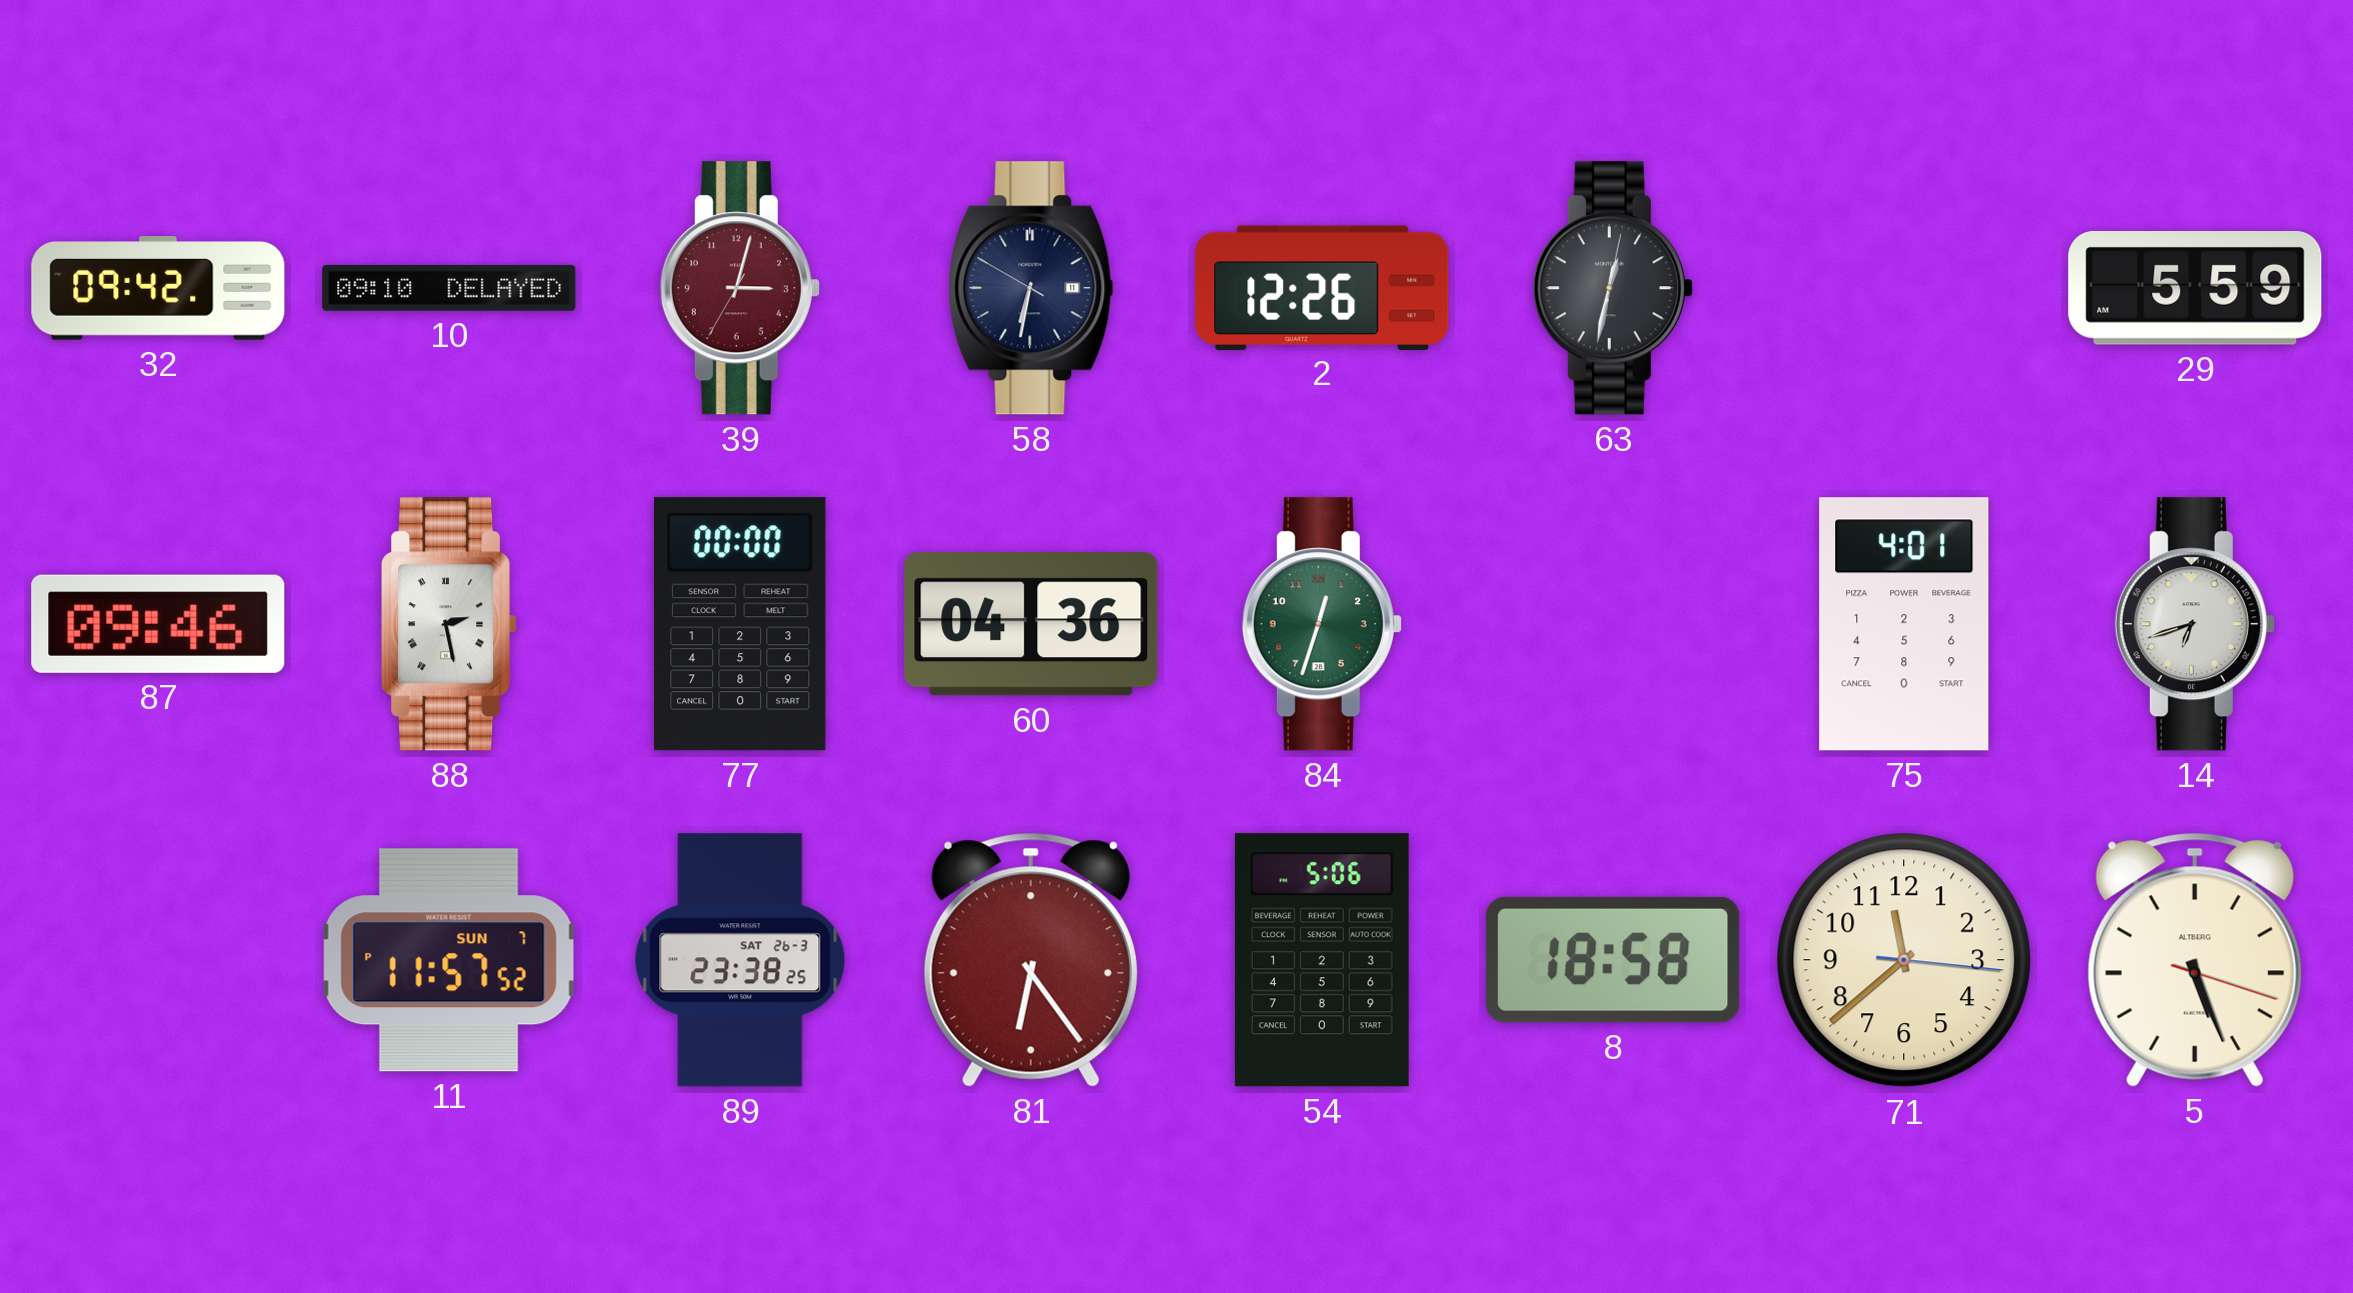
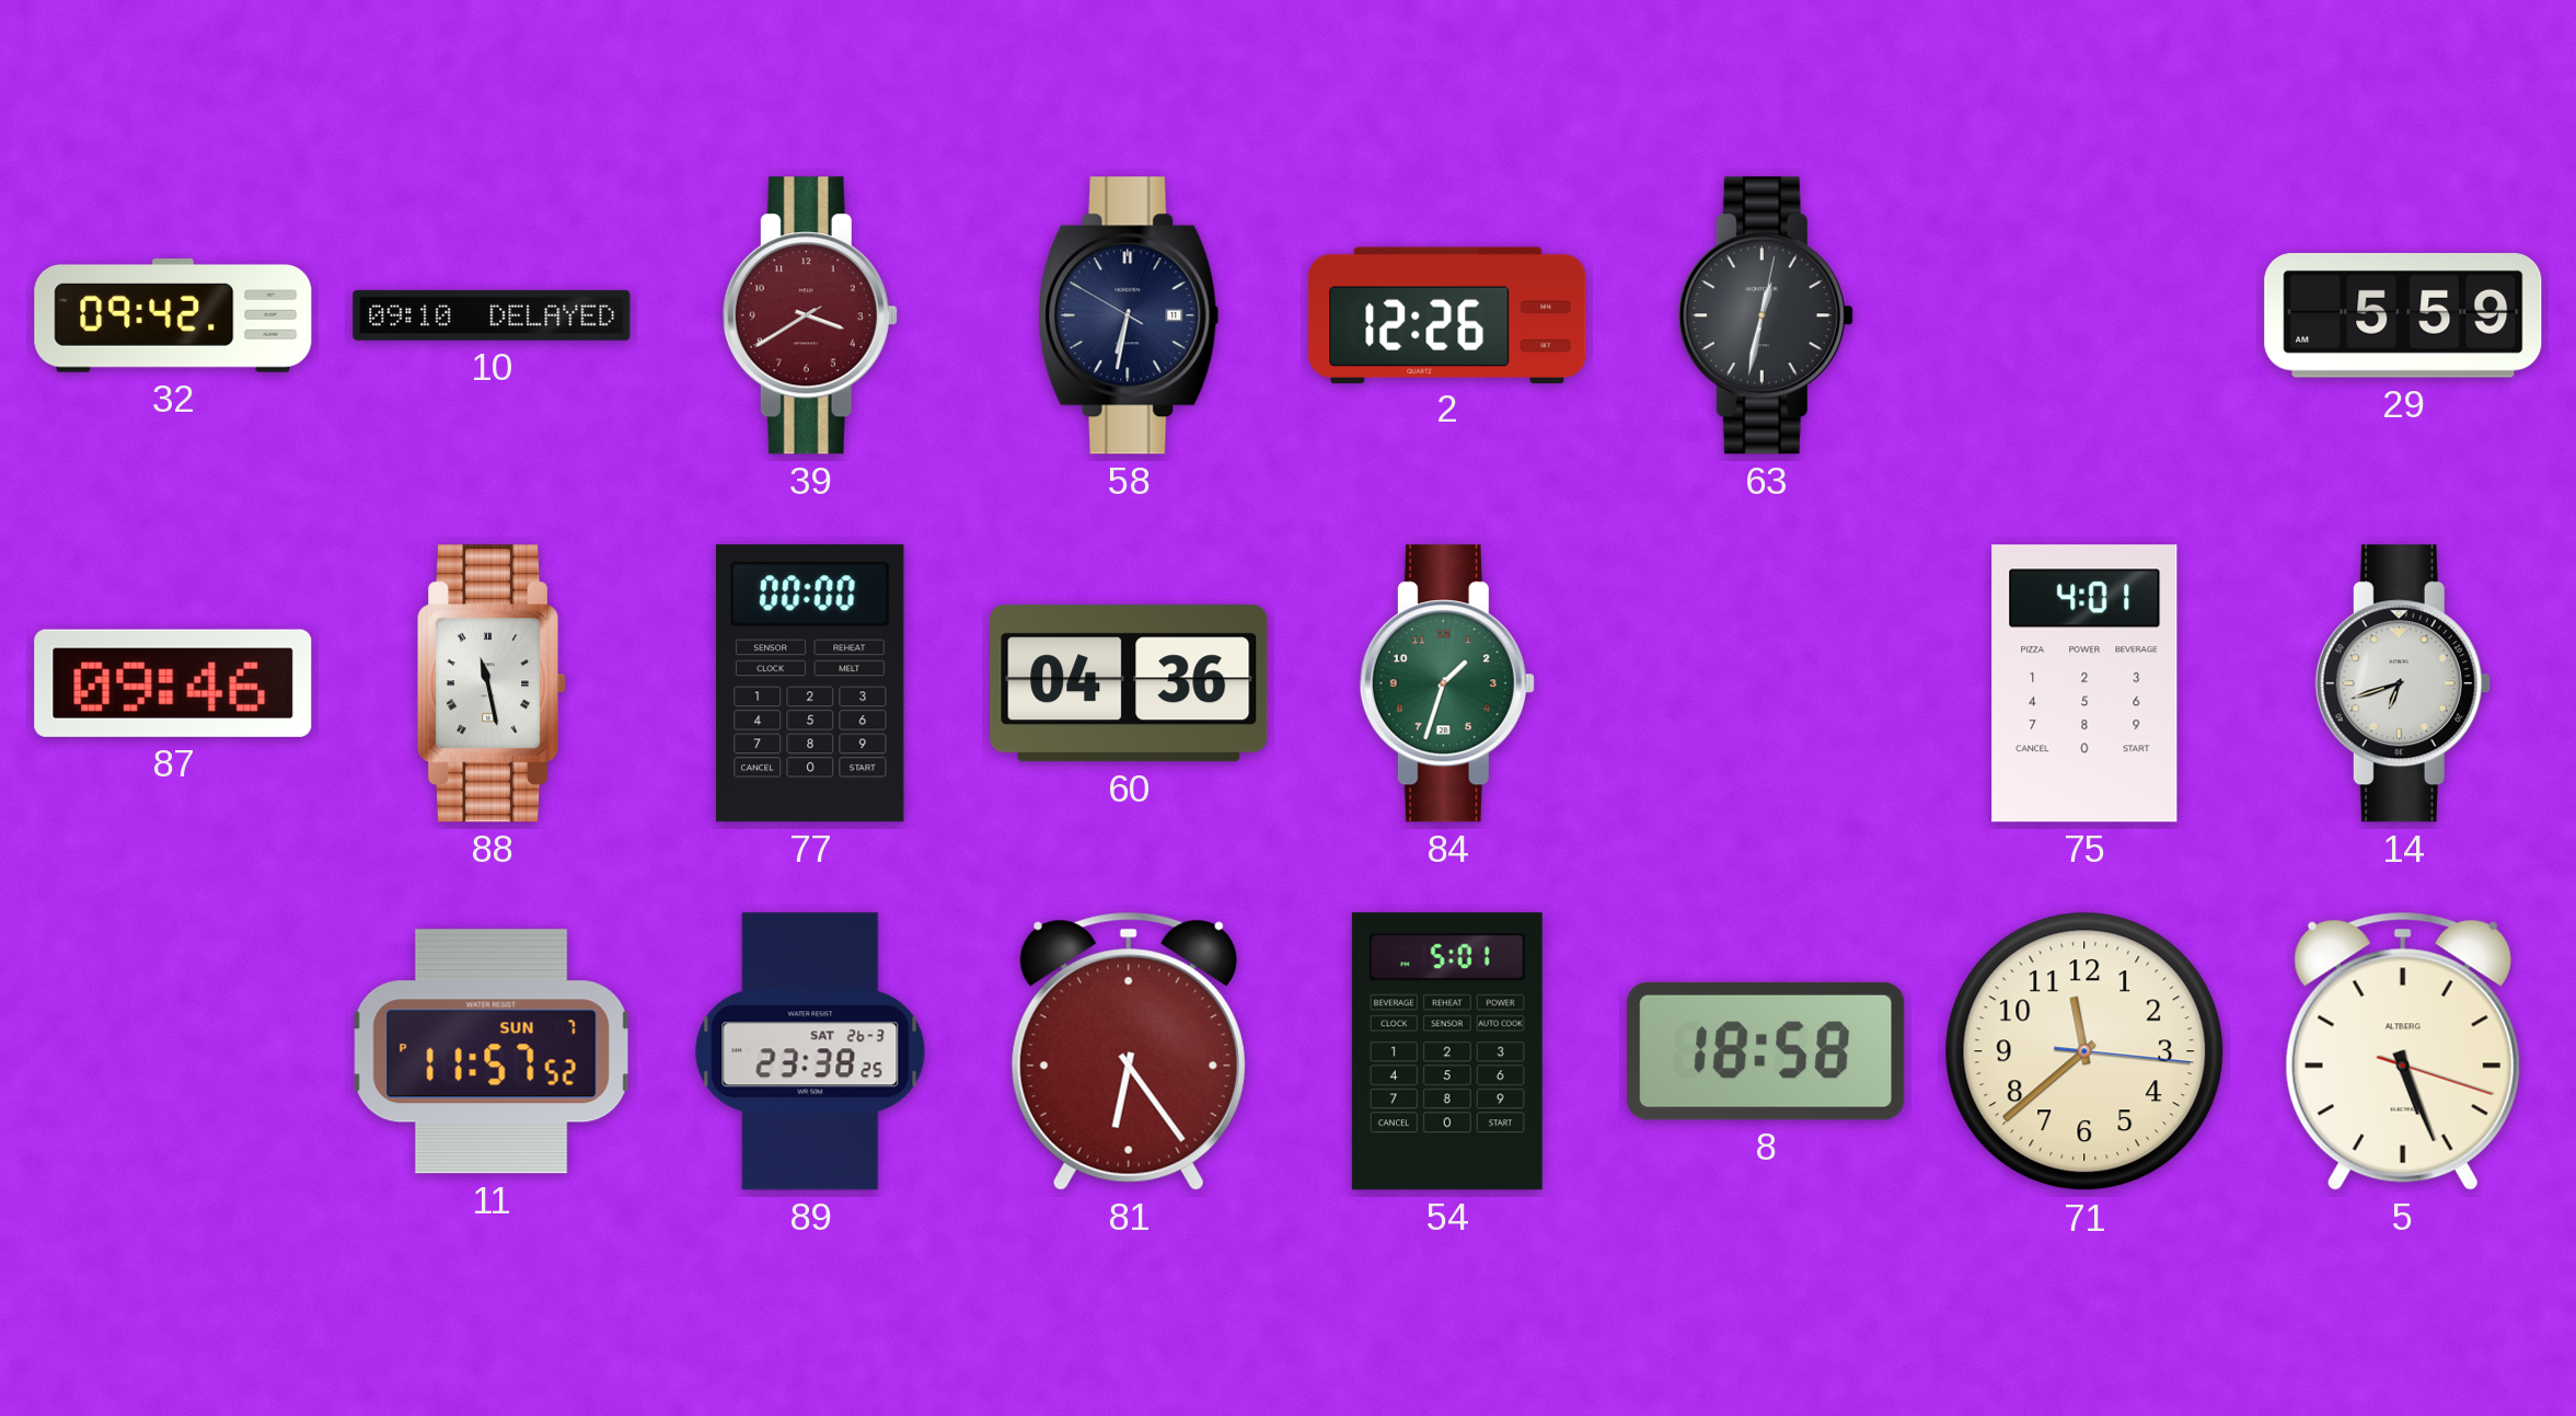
39: 3:02 -> 3:39 (810, 315)
88: 2:28 -> 11:28 (493, 683)
84: 12:33 -> 1:33 (1447, 683)
54: 5:06 -> 5:01 (1447, 1051)
